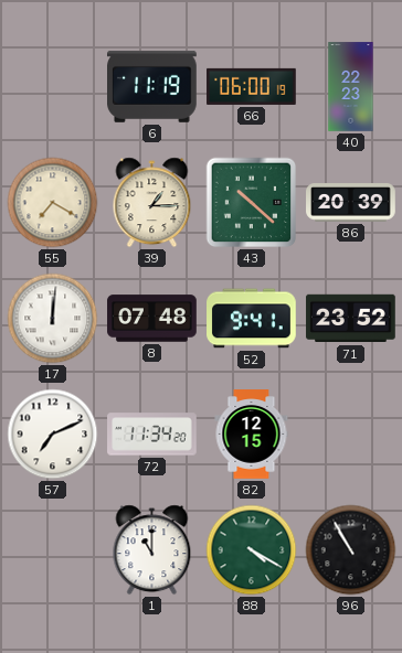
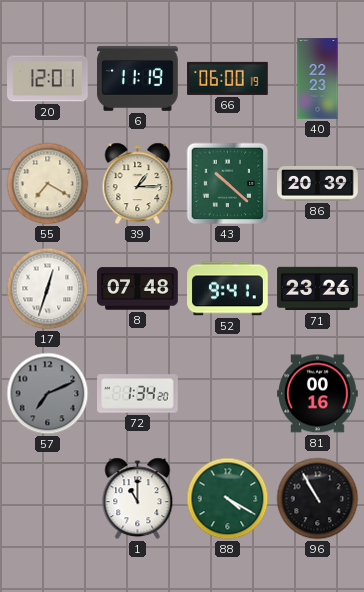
20: none -> 12:01 (48, 79)
17: 12:01 -> 12:33 (48, 289)
71: 23:52 -> 23:26 (318, 289)
57 dial: white -> grey (48, 394)
72: 11:34 -> 1:34 (138, 394)
82: 12:15 -> none (252, 435)
81: none -> 00:16 (318, 394)
